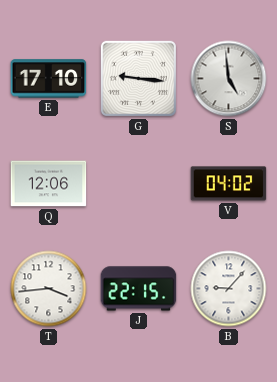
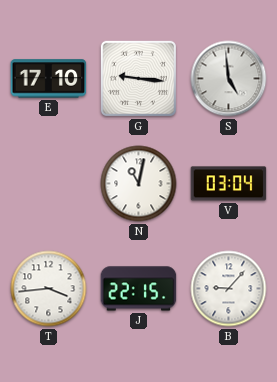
Q: 12:06 -> none (49, 184)
N: none -> 11:02 (139, 184)
V: 04:02 -> 03:04 (229, 184)
